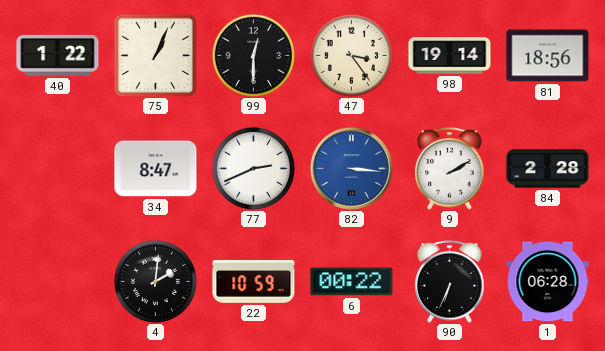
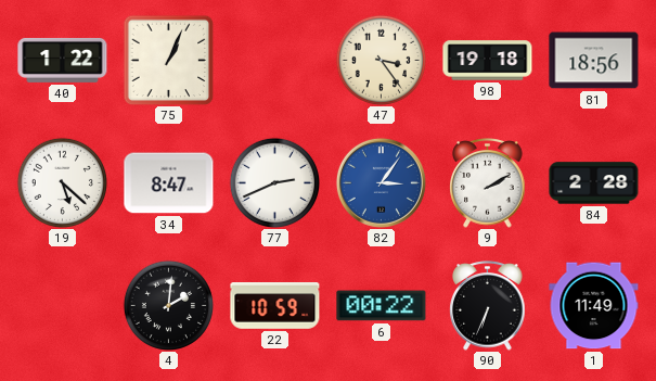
99: 12:30 -> none (253, 55)
98: 19:14 -> 19:18 (488, 61)
19: none -> 5:22 (62, 182)
82: 3:16 -> 3:06 (381, 182)
1: 06:28 -> 11:49 (594, 306)
